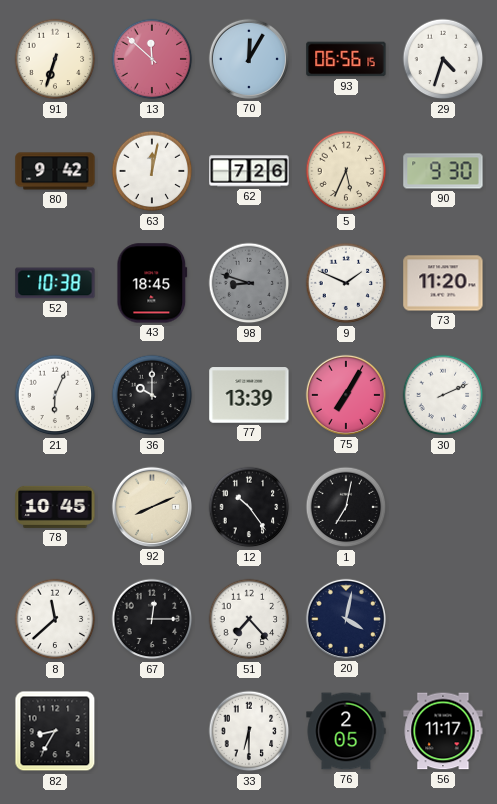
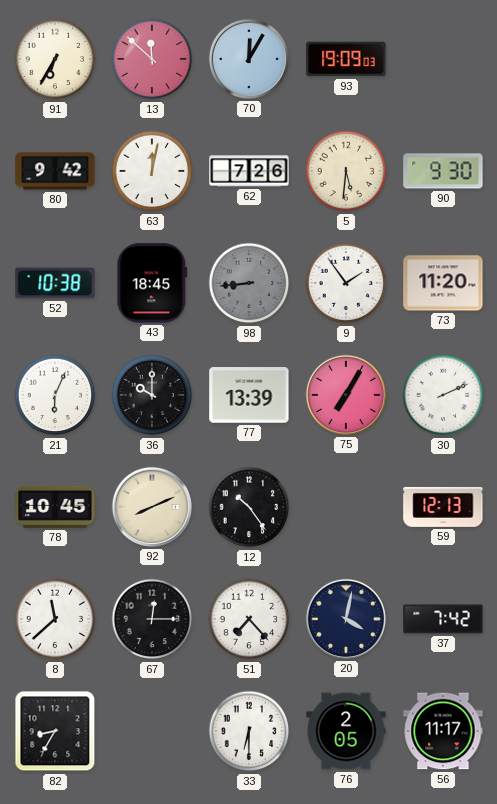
91: 6:33 -> 6:35 (55, 59)
93: 06:56 -> 19:09 (346, 59)
29: 4:33 -> none (443, 59)
5: 5:34 -> 5:31 (346, 171)
98: 8:48 -> 8:44 (249, 283)
9: 1:49 -> 1:54 (346, 283)
1: 7:02 -> none (346, 507)
59: none -> 12:13 (443, 507)
37: none -> 7:42 (443, 619)
